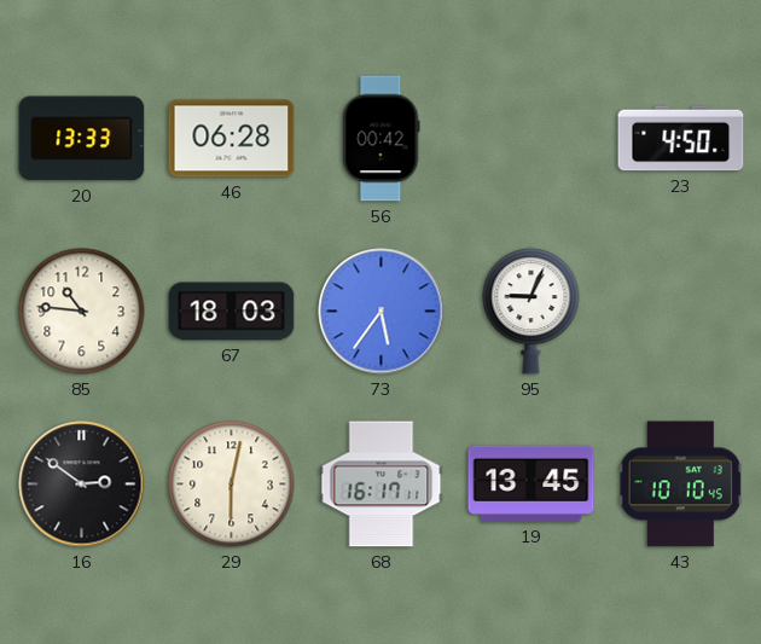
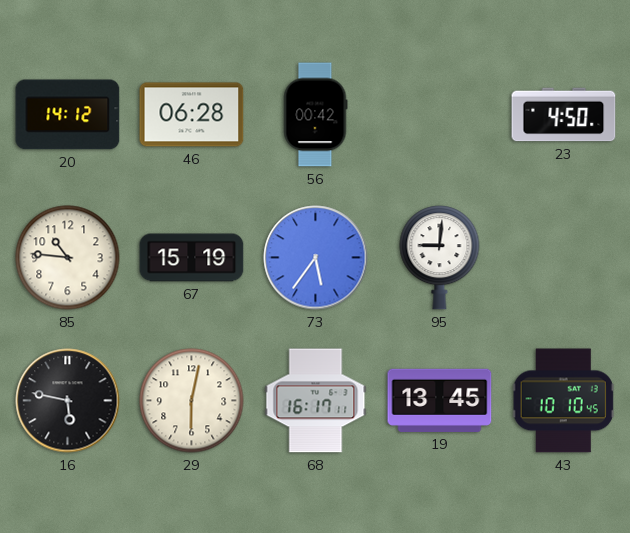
20: 13:33 -> 14:12 (68, 115)
67: 18:03 -> 15:19 (192, 258)
95: 9:04 -> 9:01 (440, 258)
16: 2:51 -> 5:47 (68, 401)
